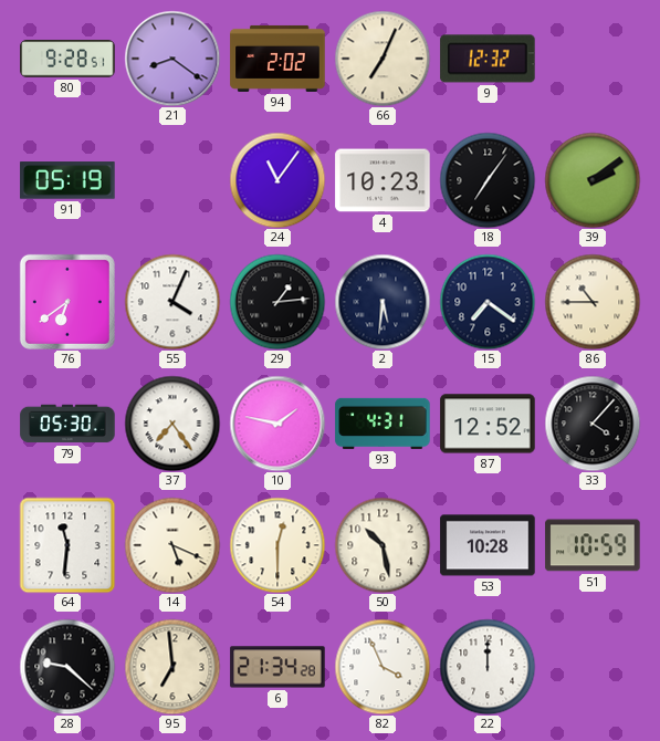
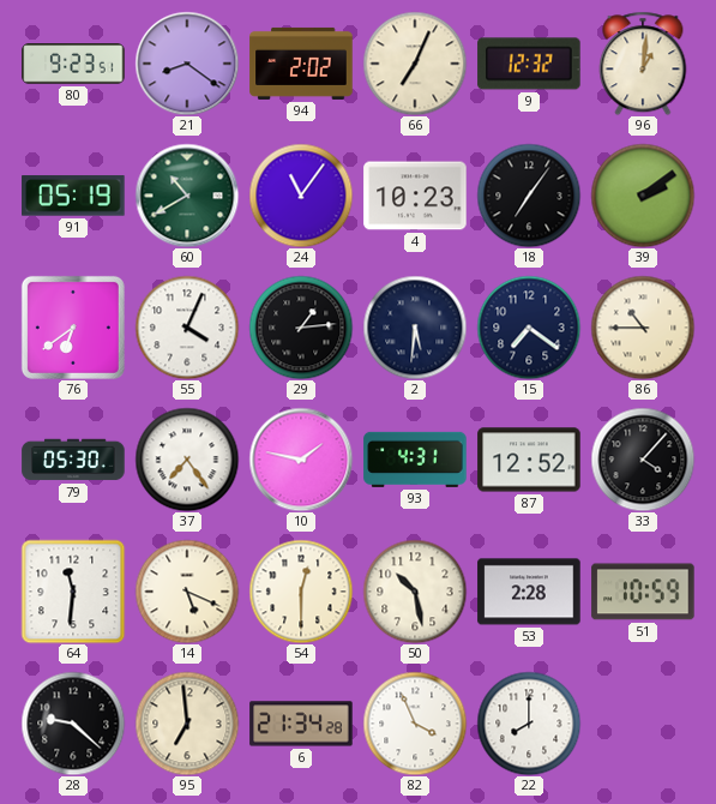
80: 9:28 -> 9:23 (73, 64)
96: none -> 1:01 (643, 64)
60: none -> 10:40 (187, 196)
53: 10:28 -> 2:28 (529, 592)
22: 12:00 -> 8:00 (529, 724)
